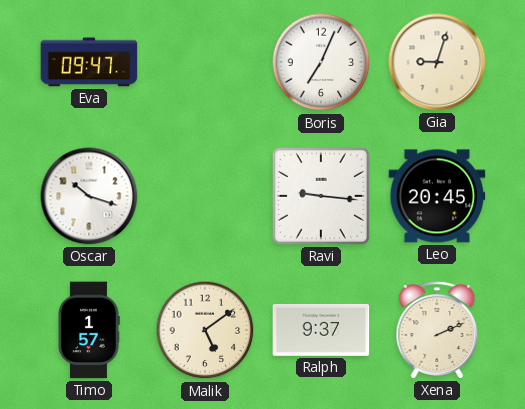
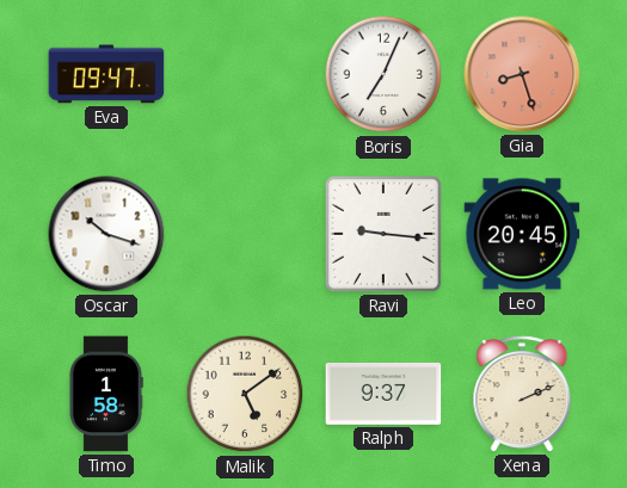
Gia: 9:03 -> 8:27 (522, 74)
Gia dial: cream -> salmon (522, 74)
Timo: 1:57 -> 1:58 (106, 394)
